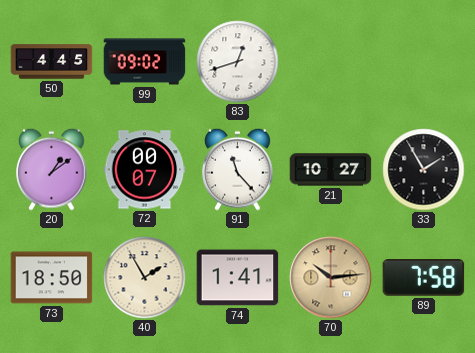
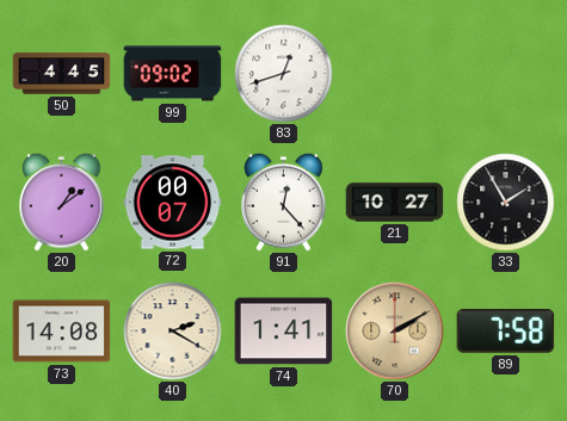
91: 11:23 -> 12:23 (284, 202)
73: 18:50 -> 14:08 (62, 332)
40: 1:55 -> 2:20 (173, 332)
70: 10:14 -> 2:10 (395, 332)
